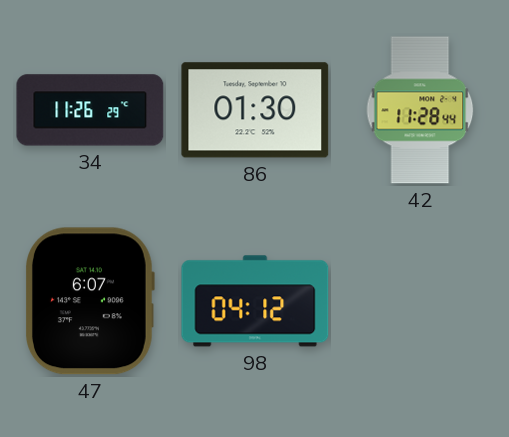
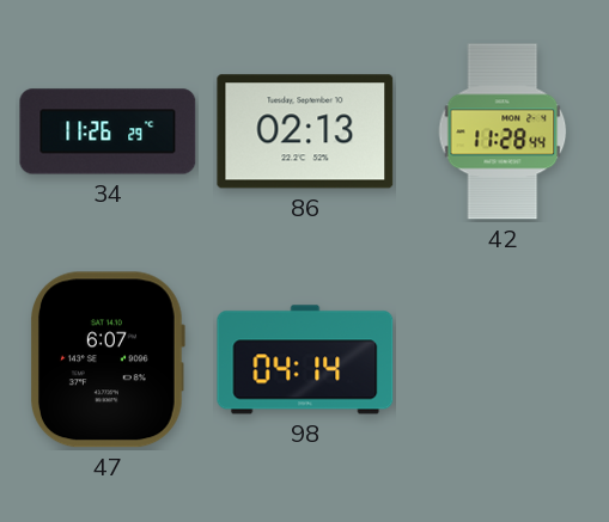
86: 01:30 -> 02:13 (305, 131)
98: 04:12 -> 04:14 (305, 360)
